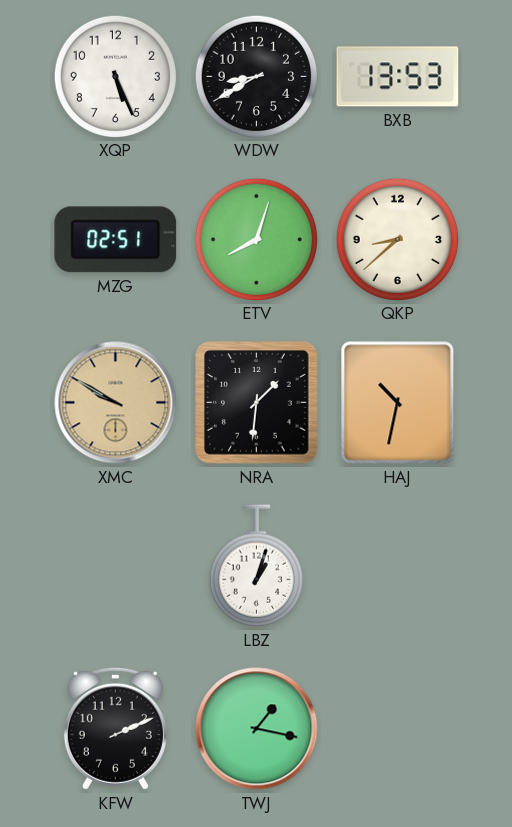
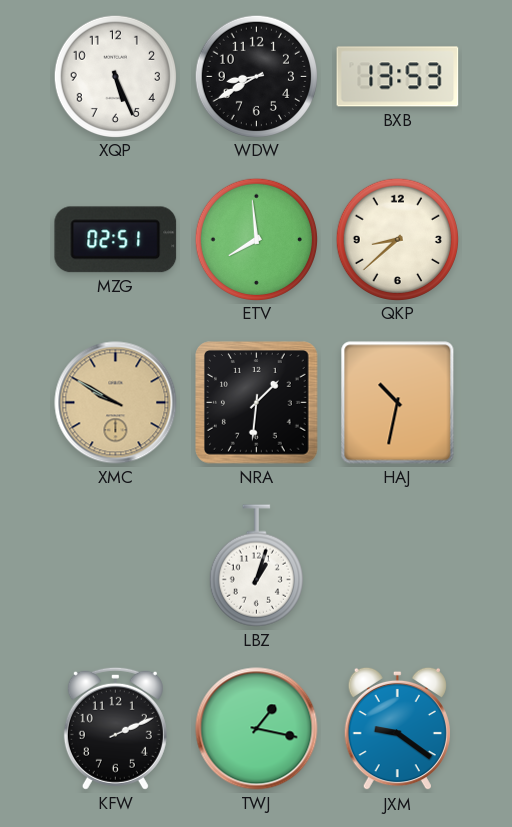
ETV: 8:03 -> 7:59 (256, 239)
JXM: none -> 9:21 (397, 729)
